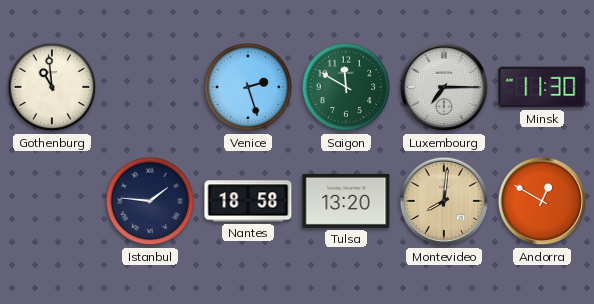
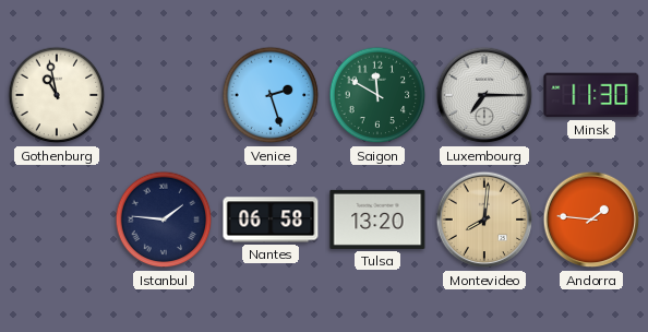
Gothenburg: 10:59 -> 10:58 (57, 95)
Nantes: 18:58 -> 06:58 (271, 220)
Andorra: 12:50 -> 1:46 (591, 220)
